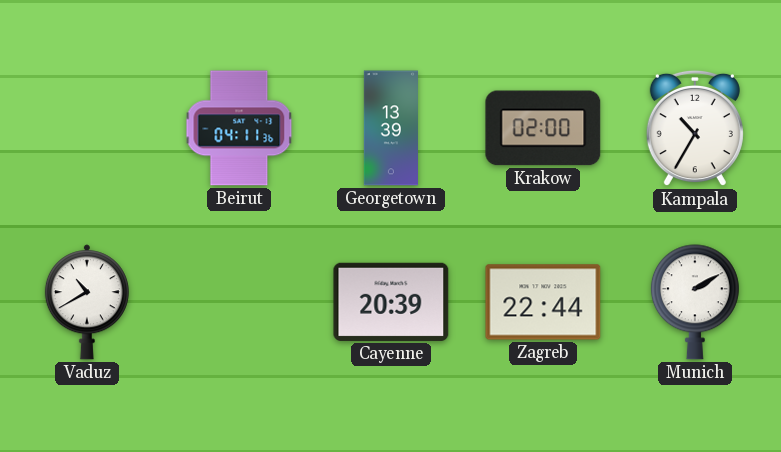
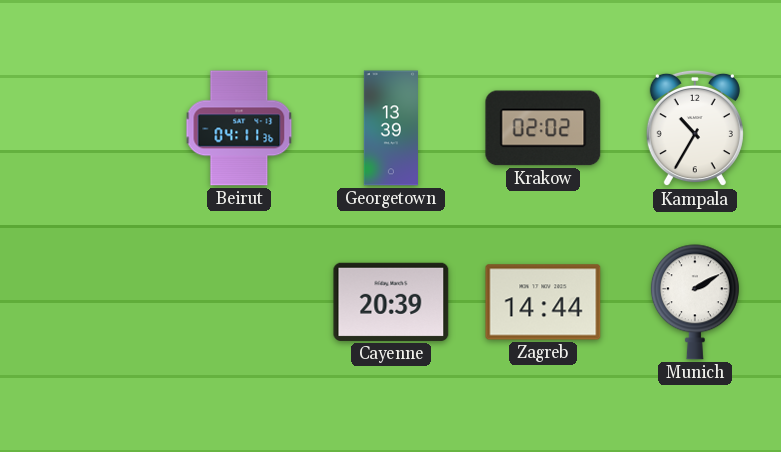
Krakow: 02:00 -> 02:02 (543, 128)
Vaduz: 10:40 -> none (87, 302)
Zagreb: 22:44 -> 14:44 (543, 302)
